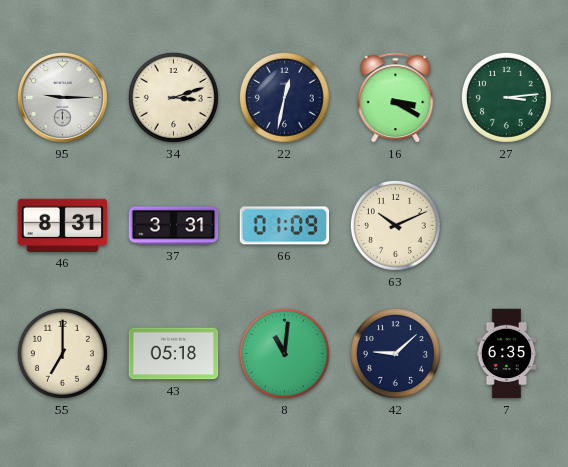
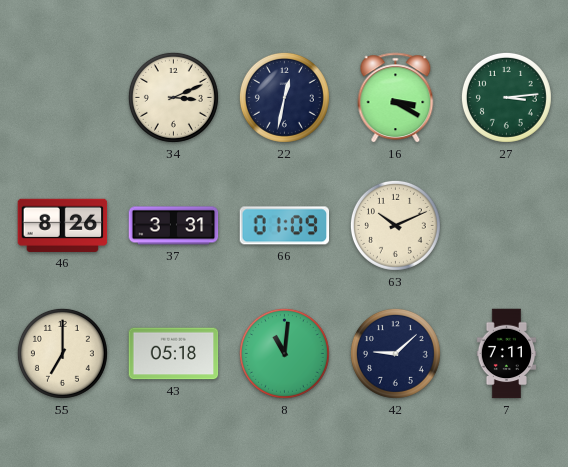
95: 9:15 -> none (62, 97)
34: 3:12 -> 3:11 (173, 97)
46: 8:31 -> 8:26 (63, 225)
7: 6:35 -> 7:11 (507, 354)
